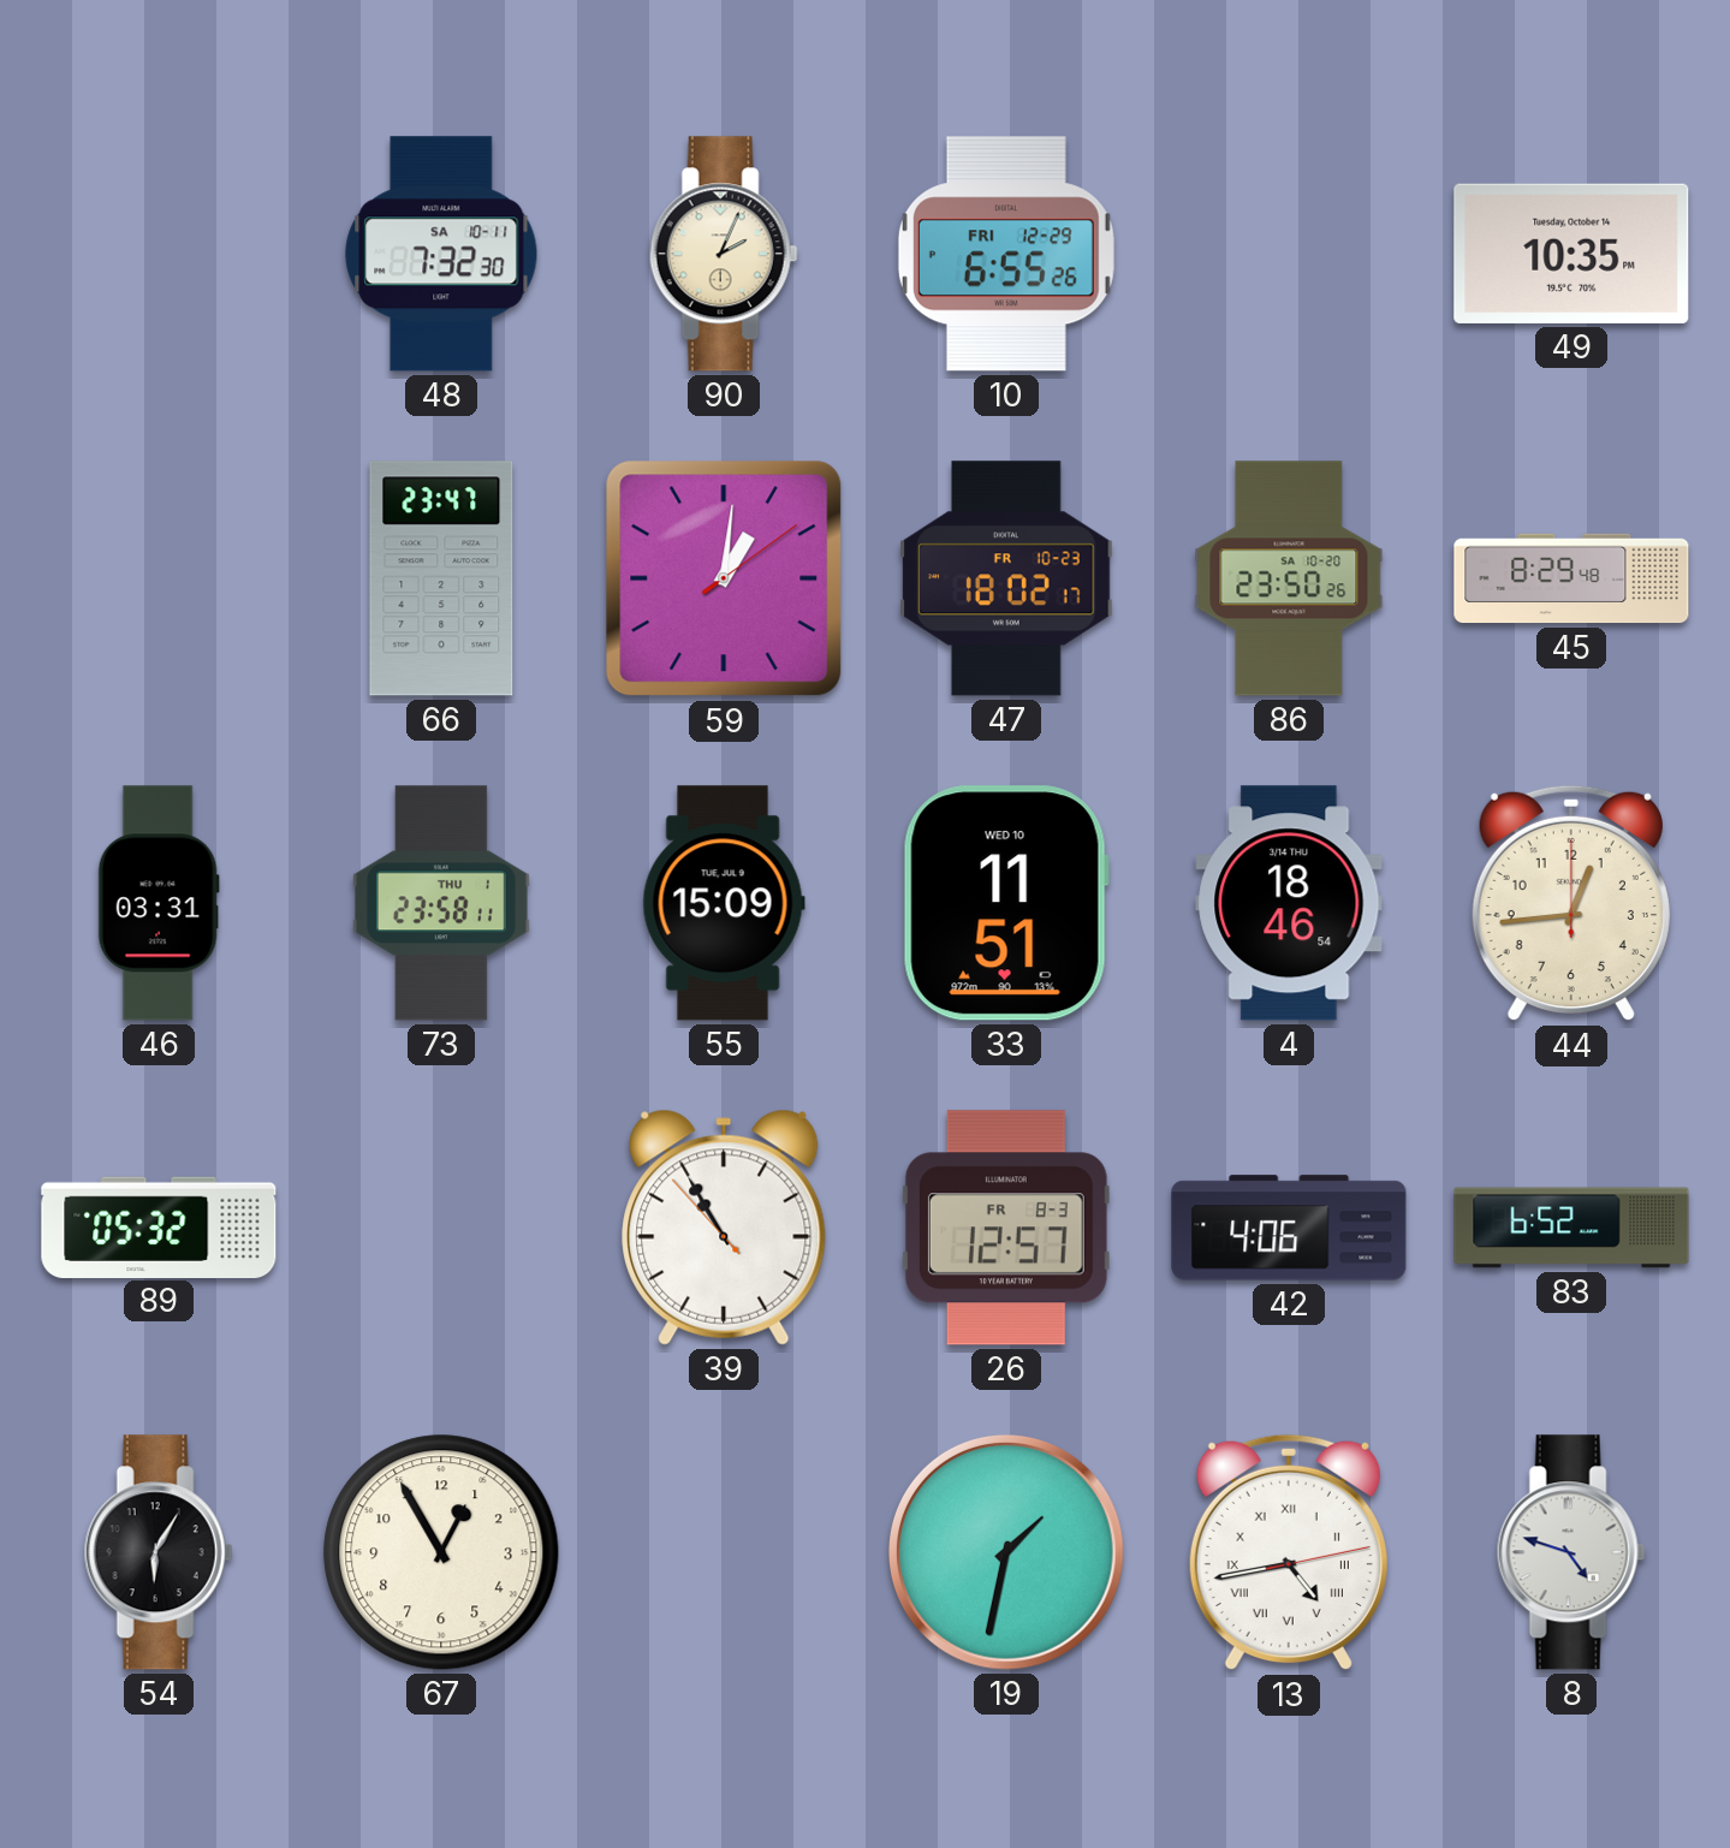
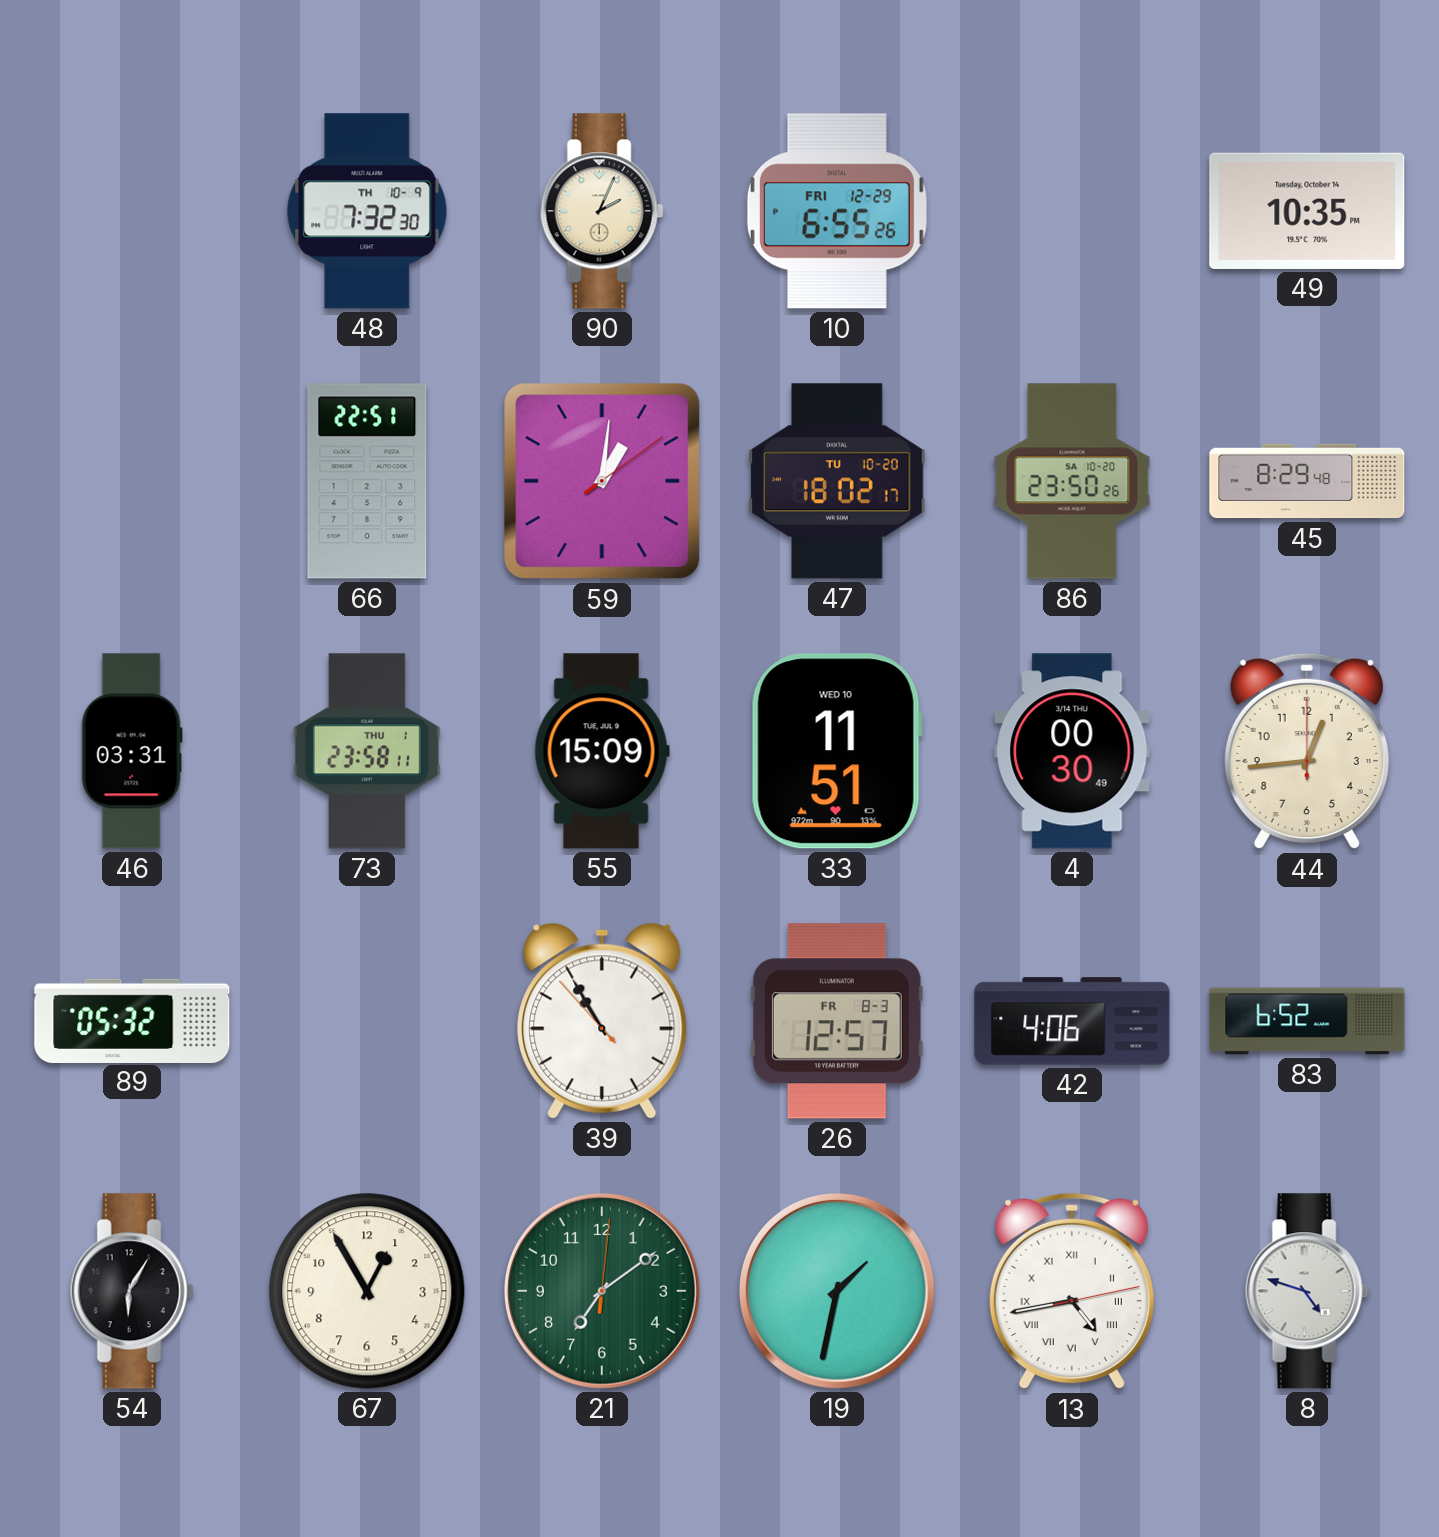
48 date: SA 10-11 -> TH 10-9 (367, 211)
66: 23:47 -> 22:51 (367, 481)
47 date: FR 10-23 -> TU 10-20 (837, 481)
4: 18:46 -> 00:30 (1072, 751)
21: none -> 7:09 (602, 1291)
